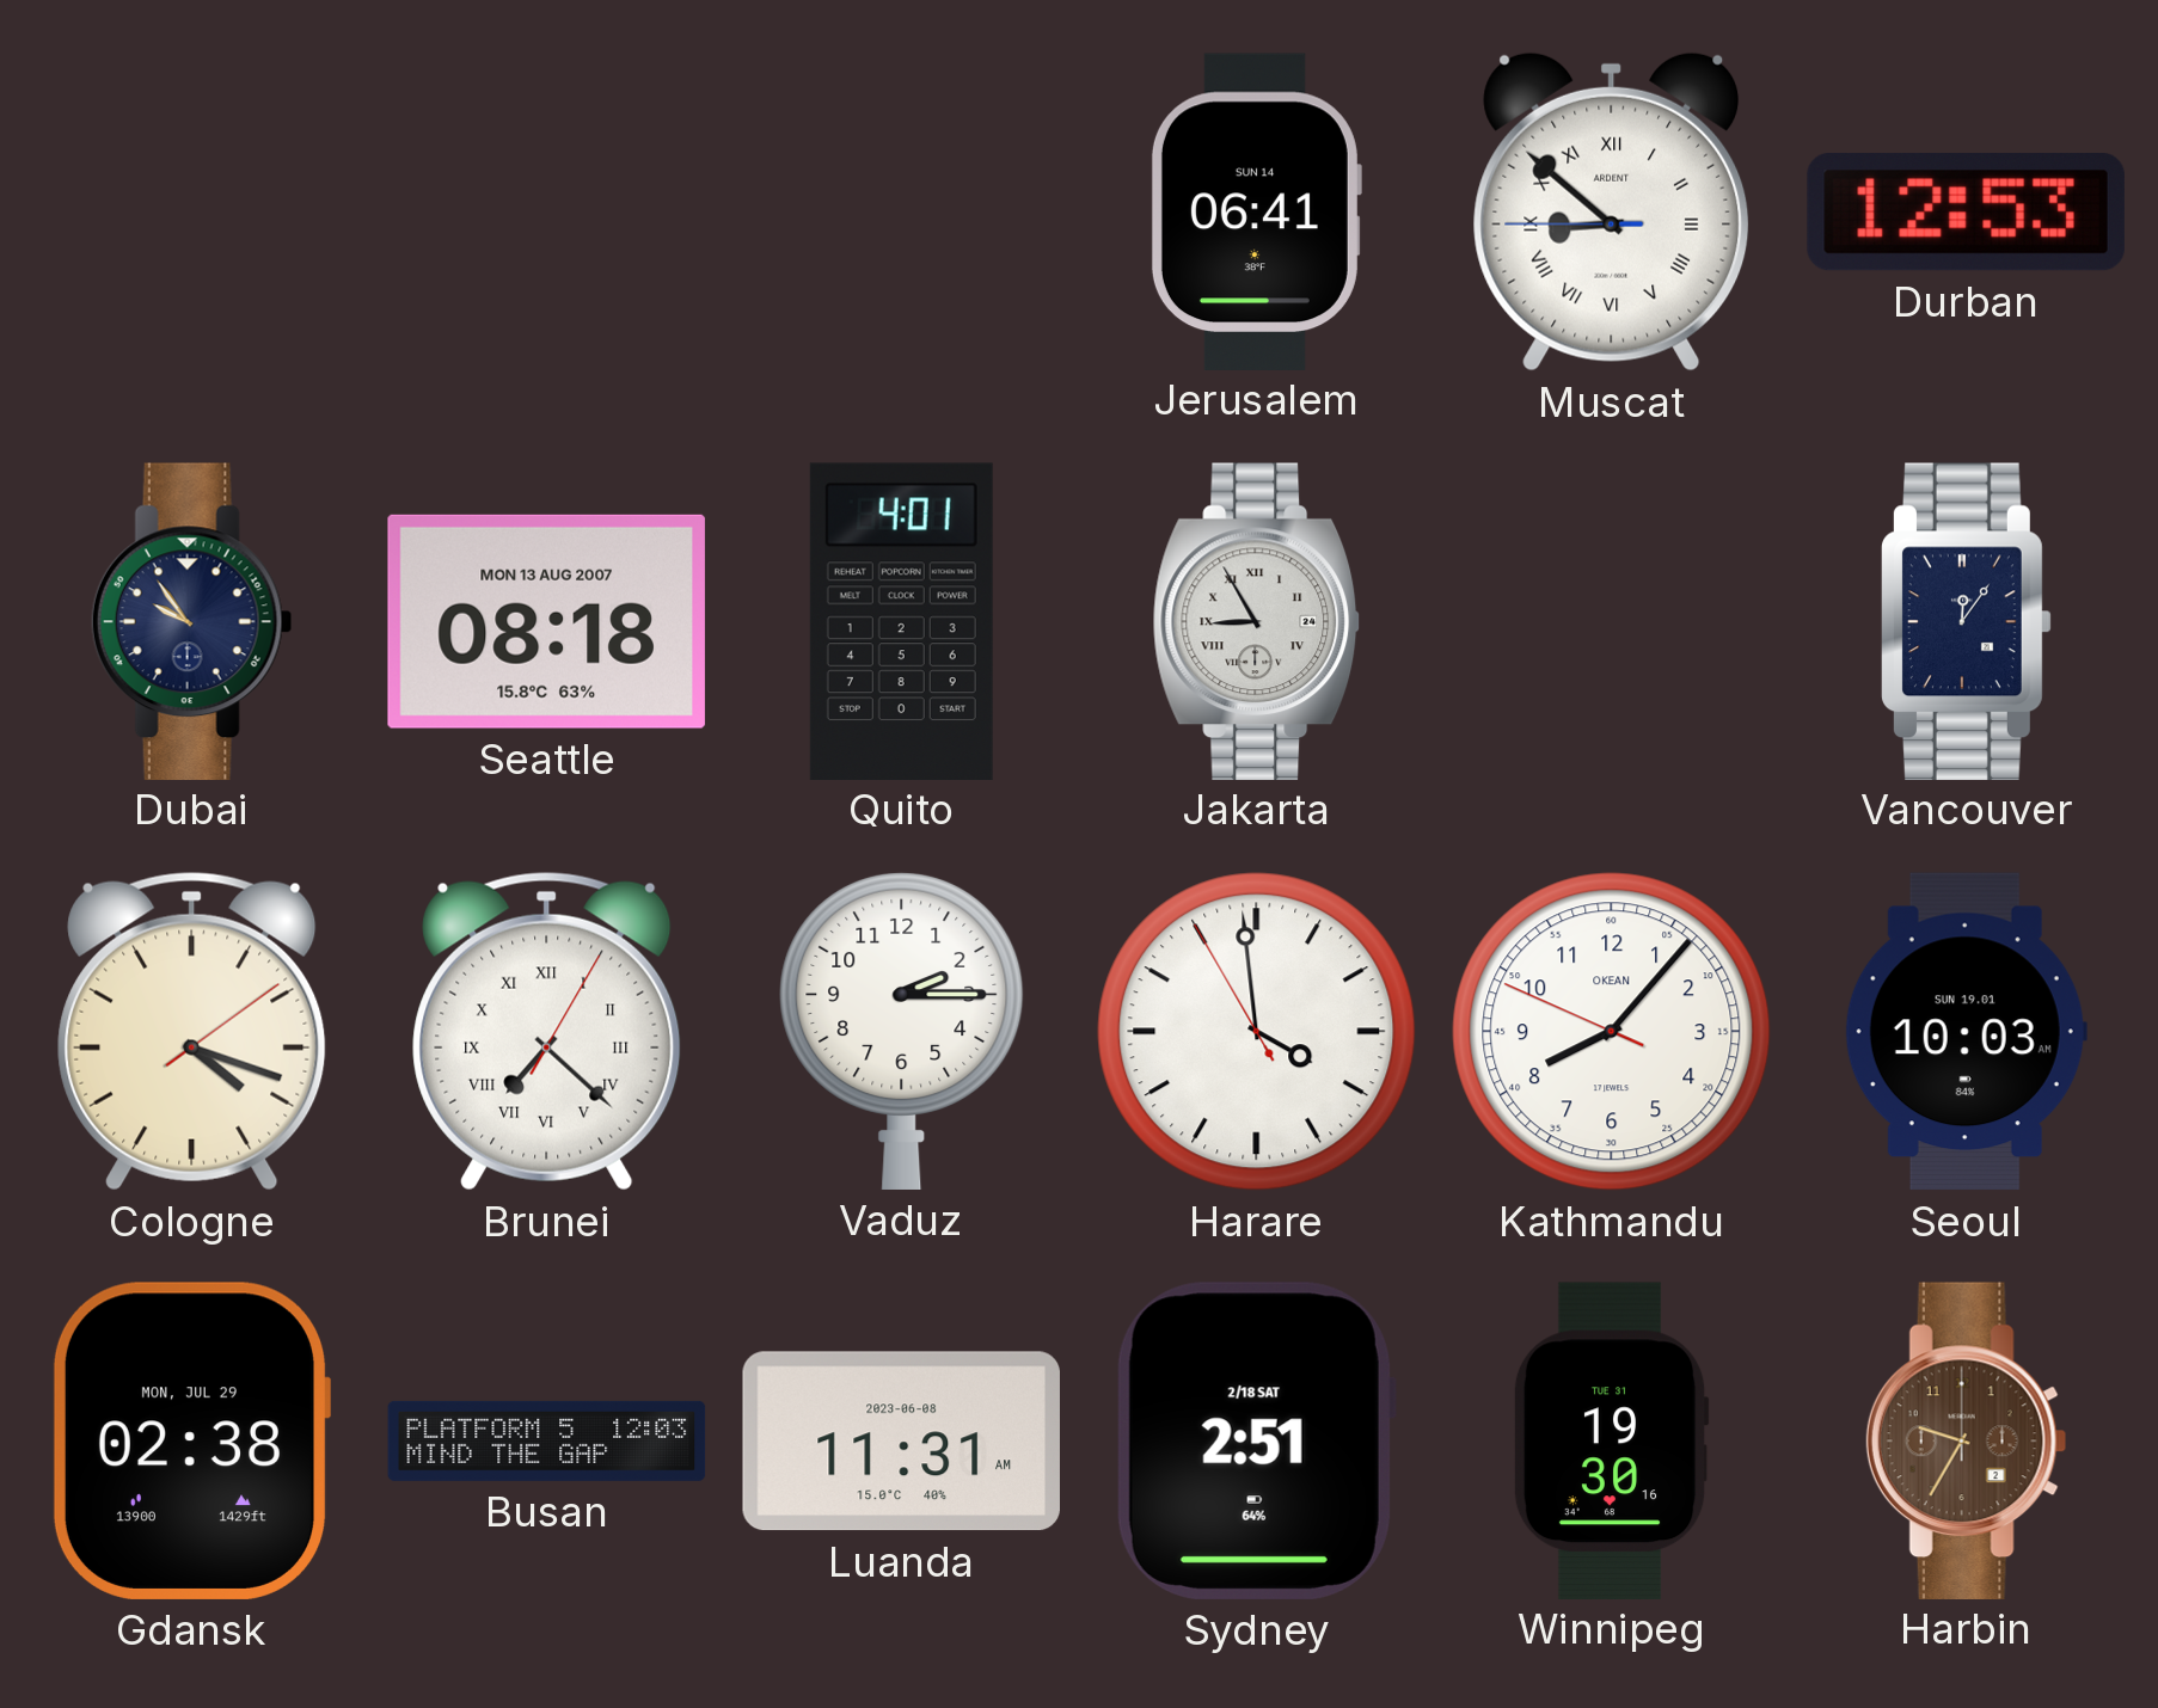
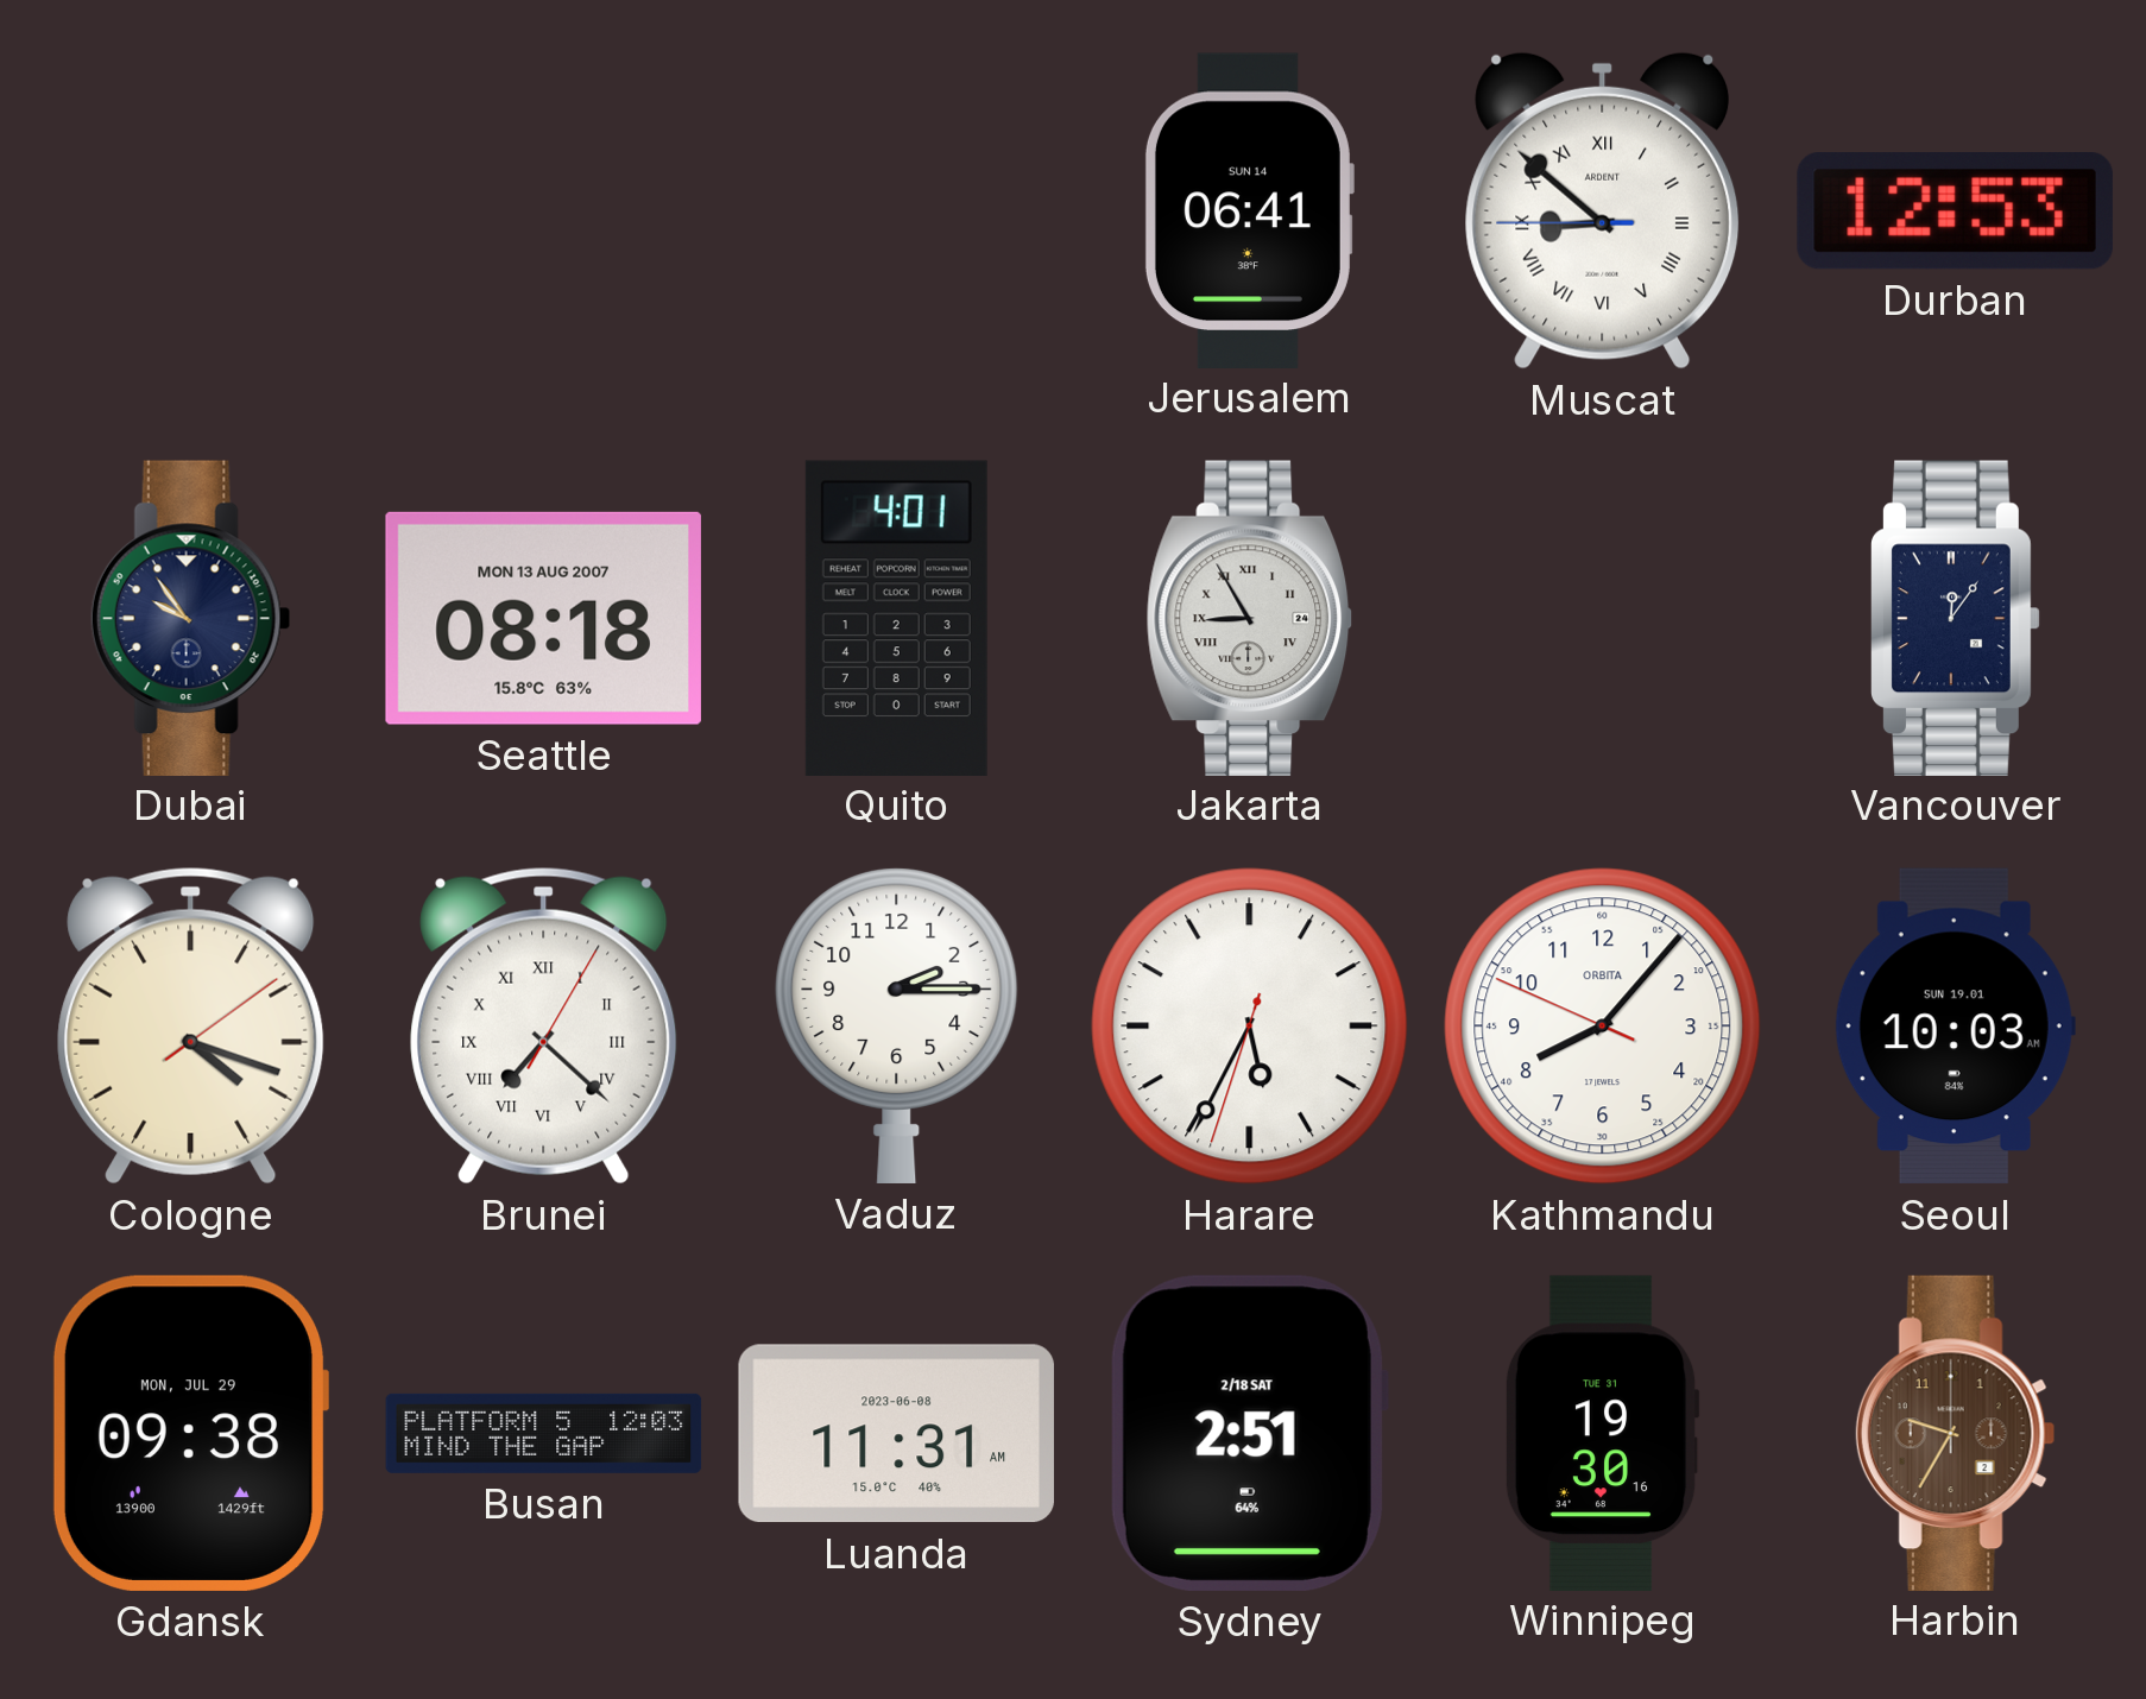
Harare: 3:58 -> 5:34 (1250, 1027)
Kathmandu brand: OKEAN -> ORBITA (1603, 1027)
Gdansk: 02:38 -> 09:38 (189, 1433)
